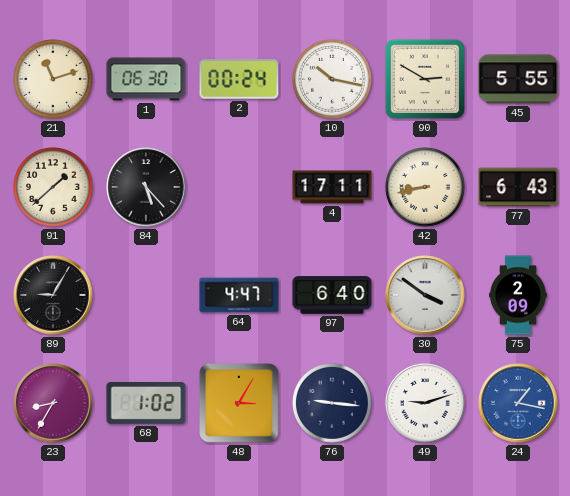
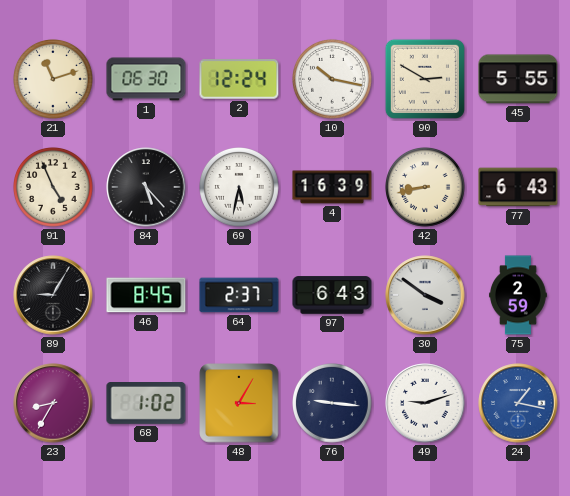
2: 00:24 -> 12:24 (239, 79)
91: 1:38 -> 4:56 (54, 188)
69: none -> 5:32 (240, 188)
4: 17:11 -> 16:39 (332, 187)
46: none -> 8:45 (146, 295)
64: 4:47 -> 2:37 (239, 295)
97: 6:40 -> 6:43 (332, 295)
75: 2:09 -> 2:59 (518, 295)
